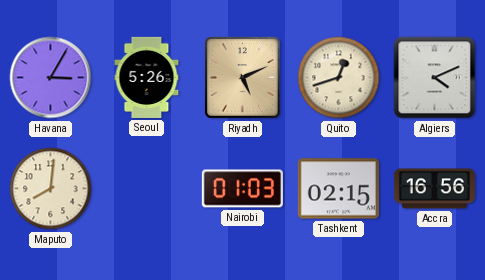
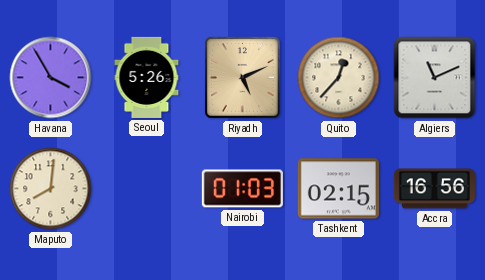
Havana: 3:05 -> 3:55 (51, 78)
Quito: 12:42 -> 12:37 (339, 78)
Algiers: 4:11 -> 11:11 (435, 78)
